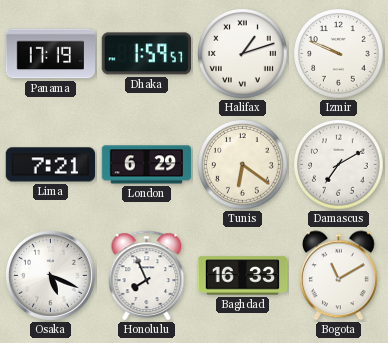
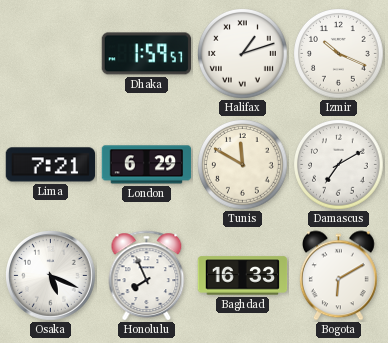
Panama: 17:19 -> none (51, 54)
Izmir: 9:49 -> 10:19 (339, 54)
Tunis: 6:21 -> 11:50 (243, 165)
Bogota: 11:10 -> 6:10 (338, 276)
